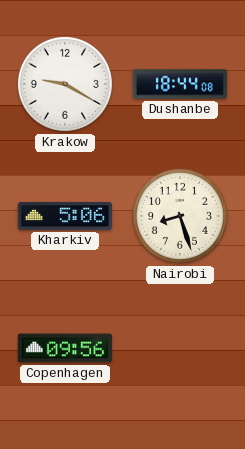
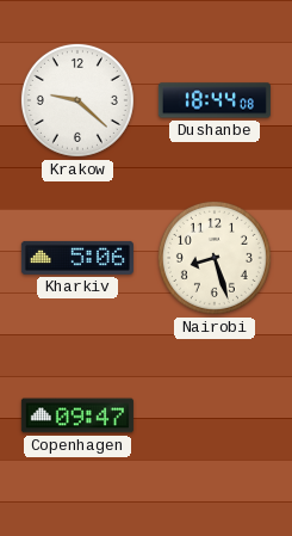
Krakow: 9:20 -> 9:22 (77, 100)
Copenhagen: 09:56 -> 09:47 (77, 415)
